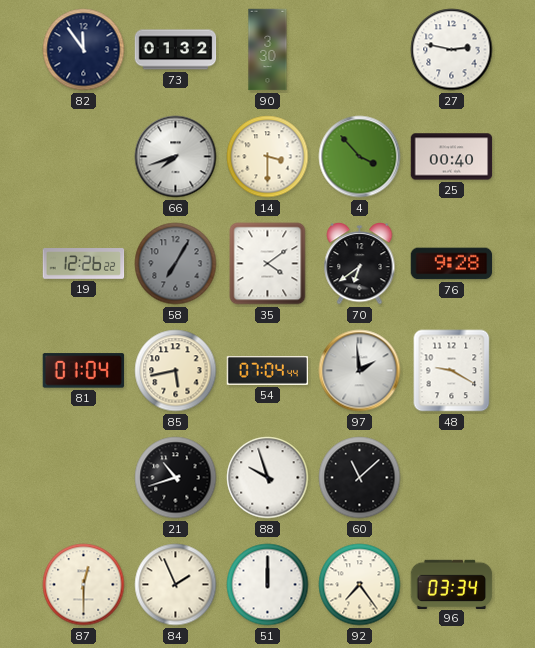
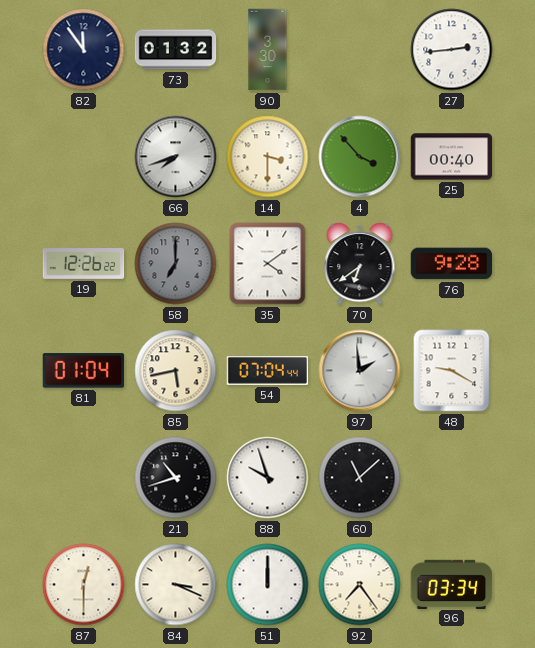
27: 2:47 -> 2:44 (452, 50)
58: 7:05 -> 7:00 (176, 264)
84: 1:56 -> 3:19 (176, 585)
